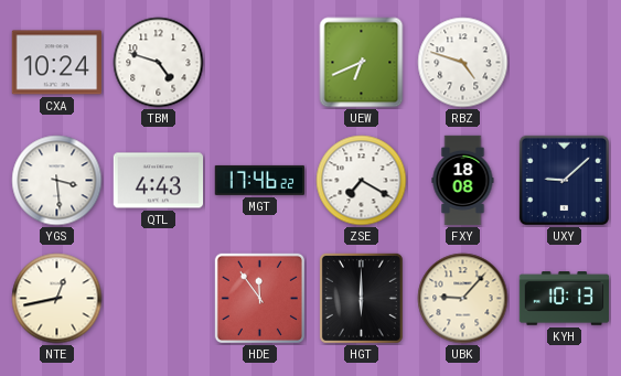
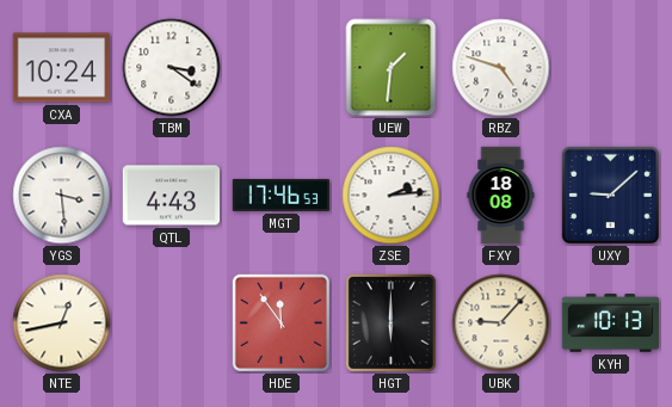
TBM: 4:48 -> 3:21 (172, 68)
UEW: 6:41 -> 1:31 (392, 68)
MGT: 17:46:22 -> 17:46:53 (280, 195)
ZSE: 7:20 -> 2:14 (392, 196)
